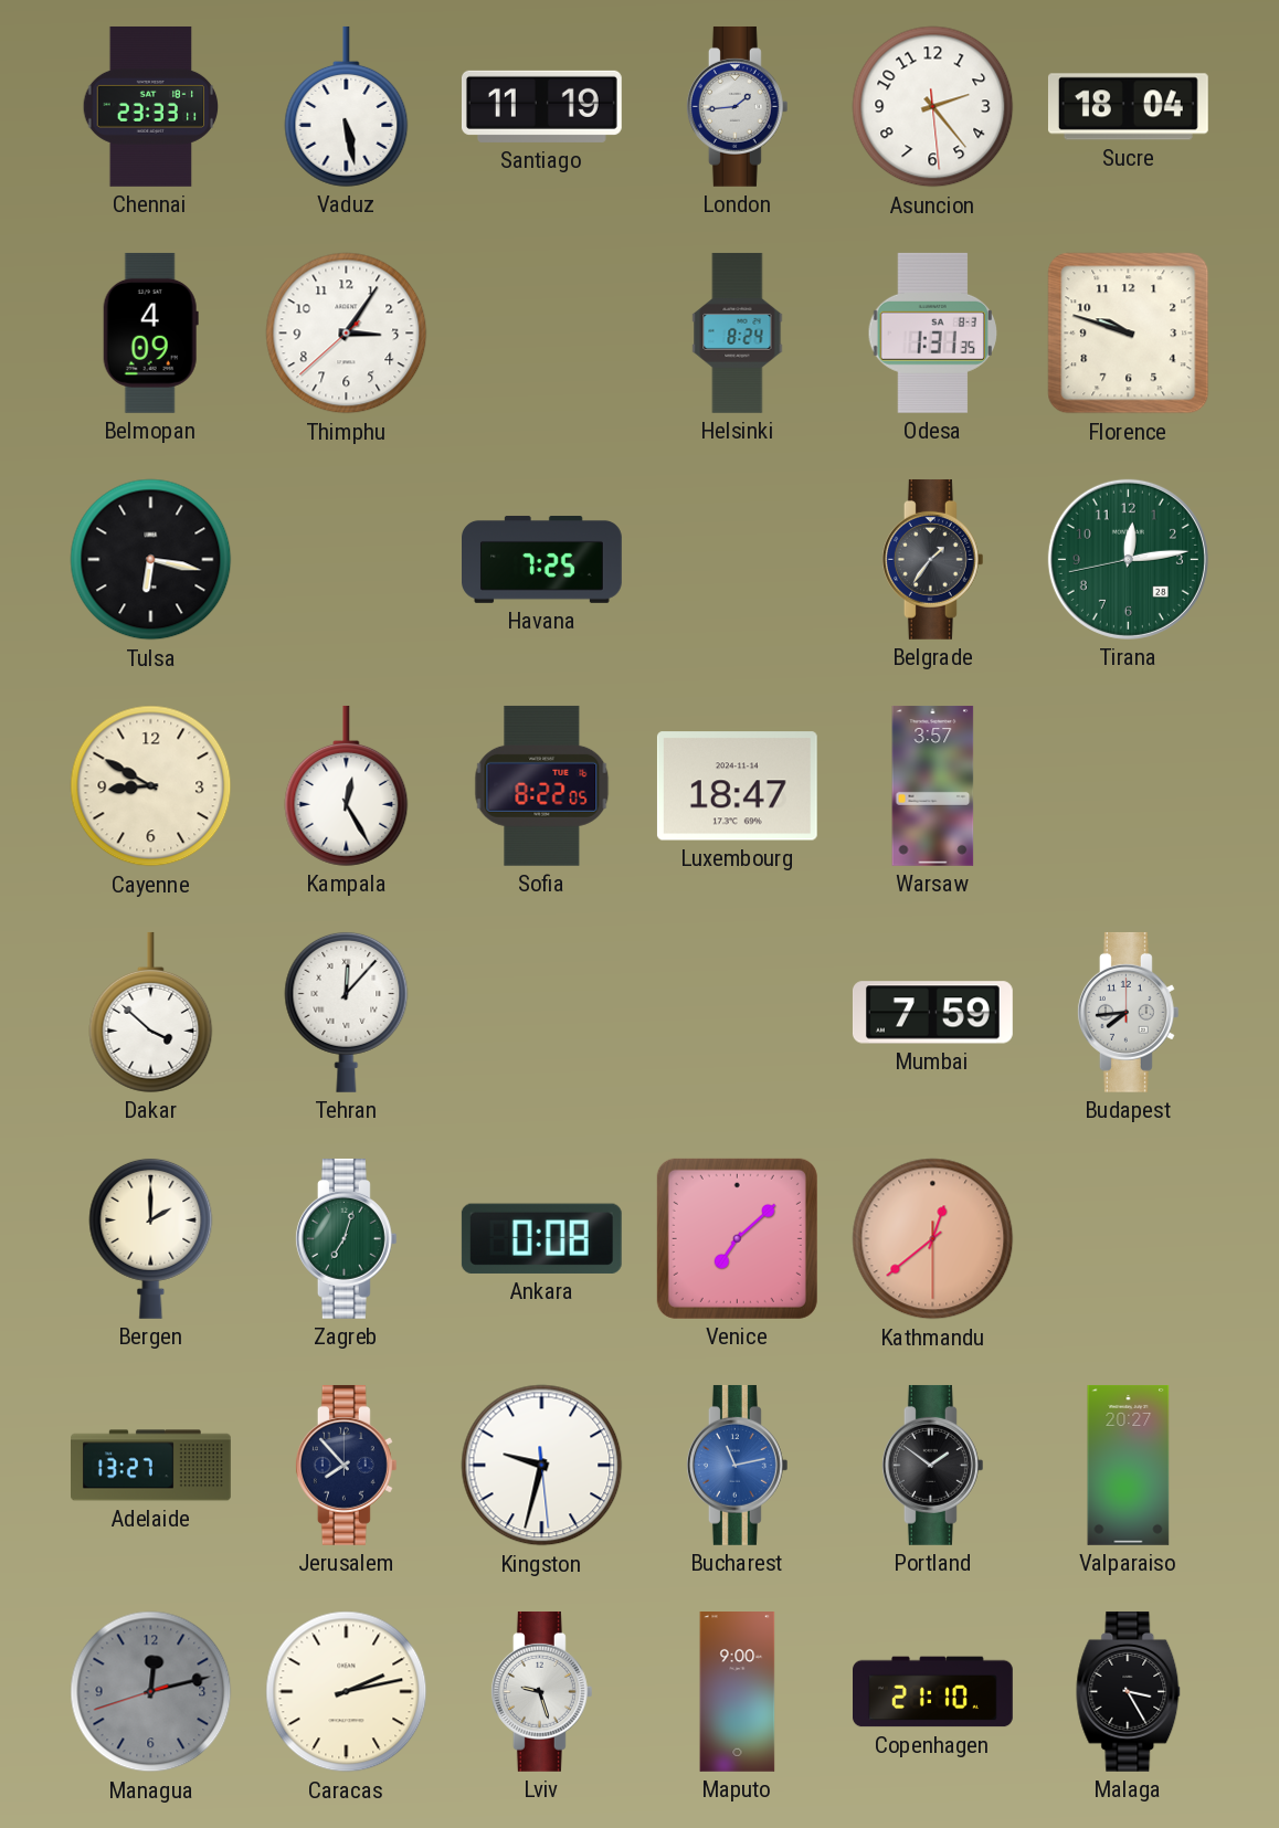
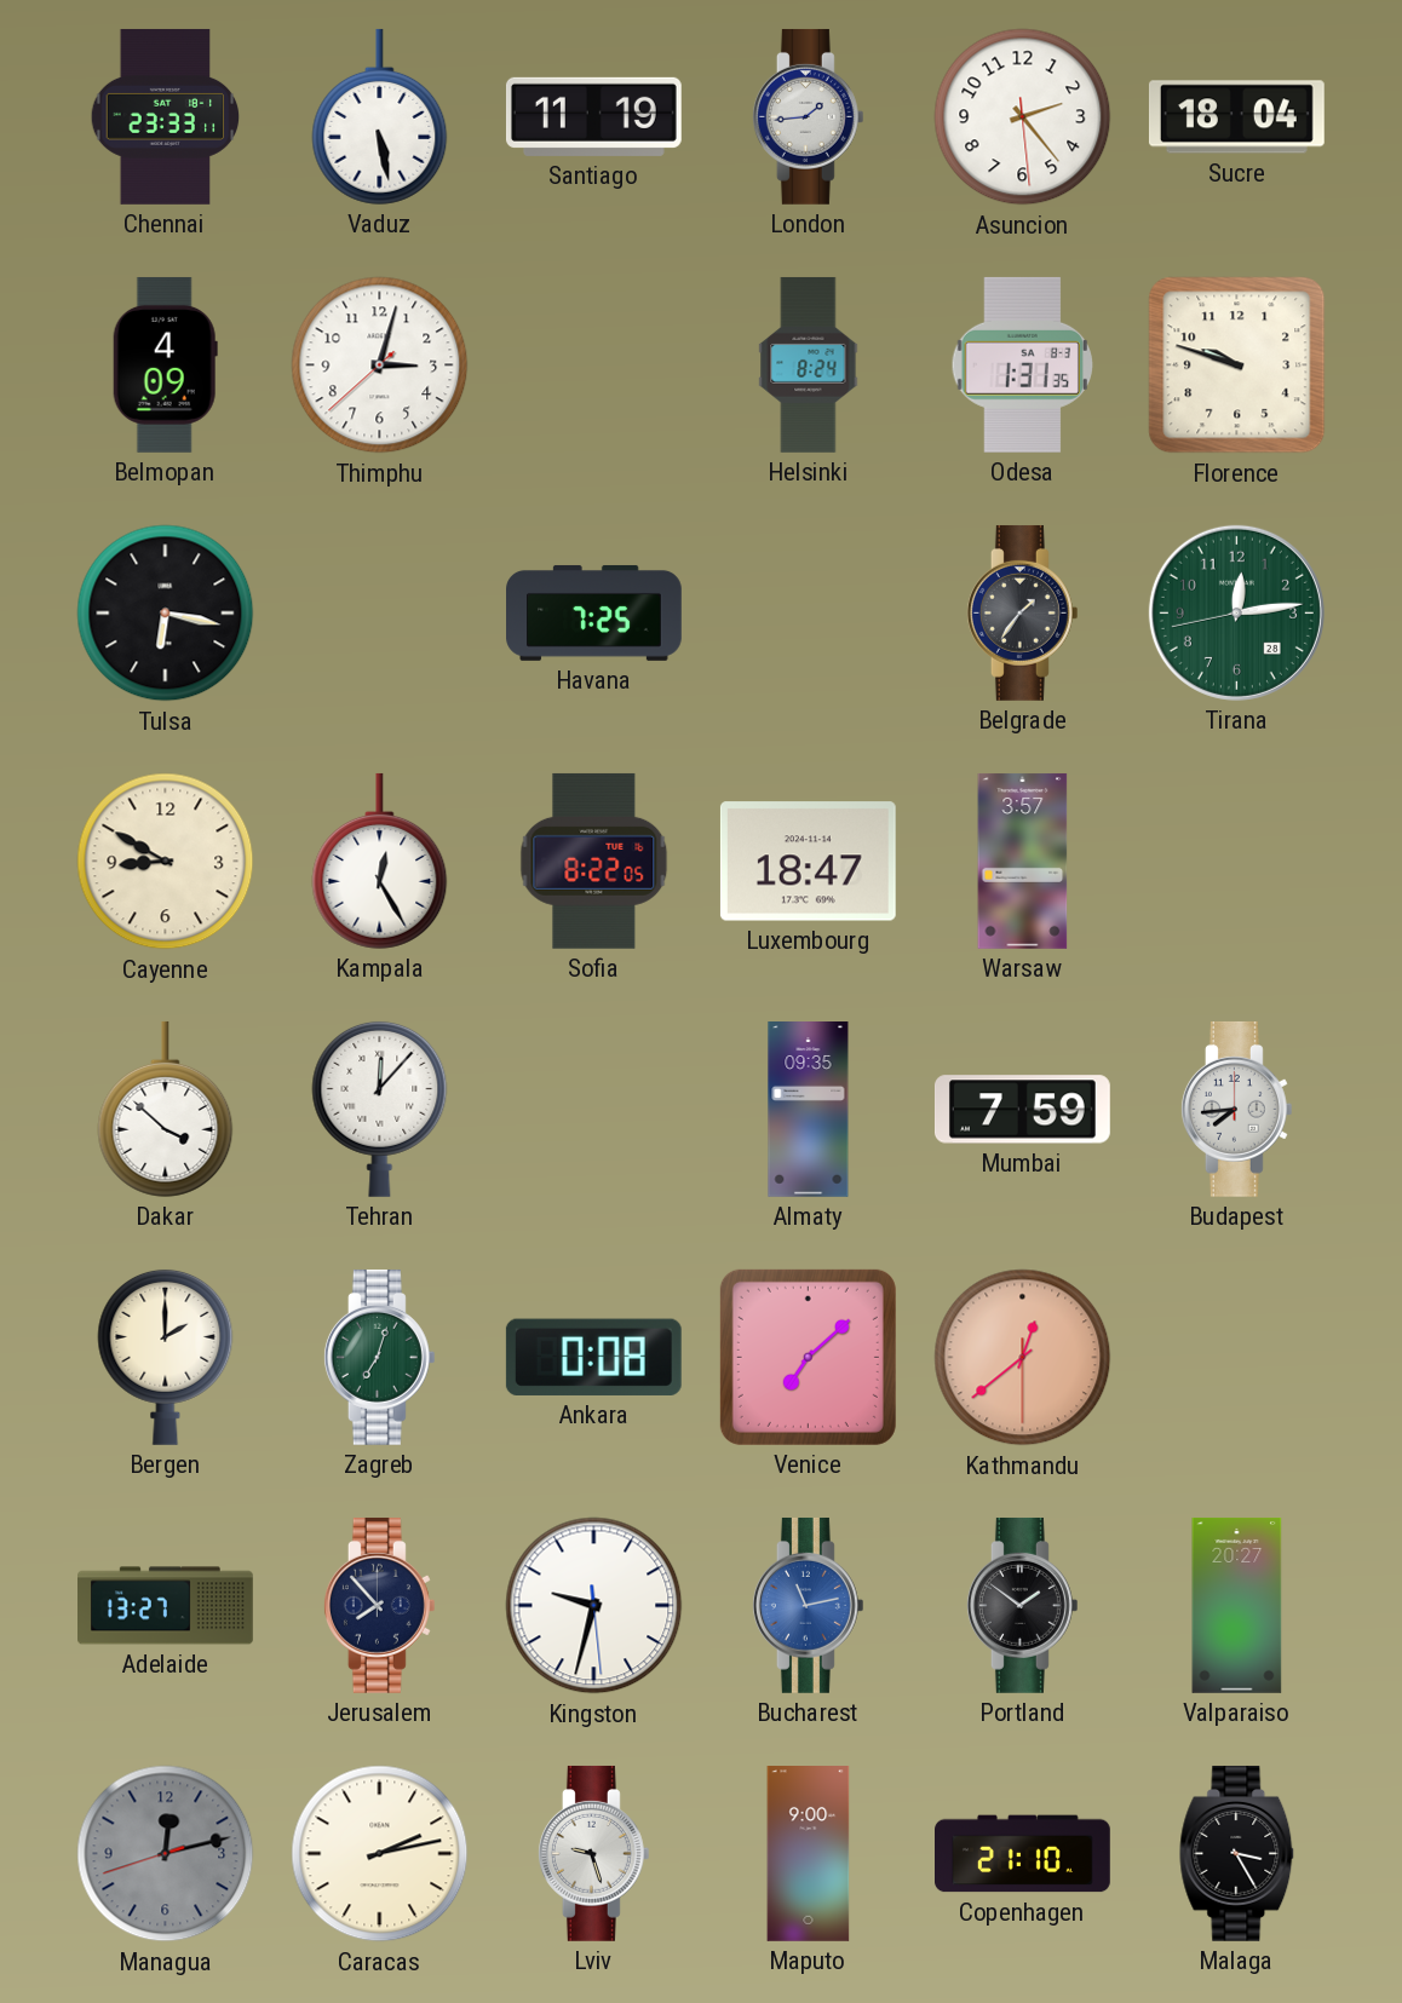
Thimphu: 3:05 -> 3:02 (380, 366)
Almaty: none -> 09:35 (809, 1110)
